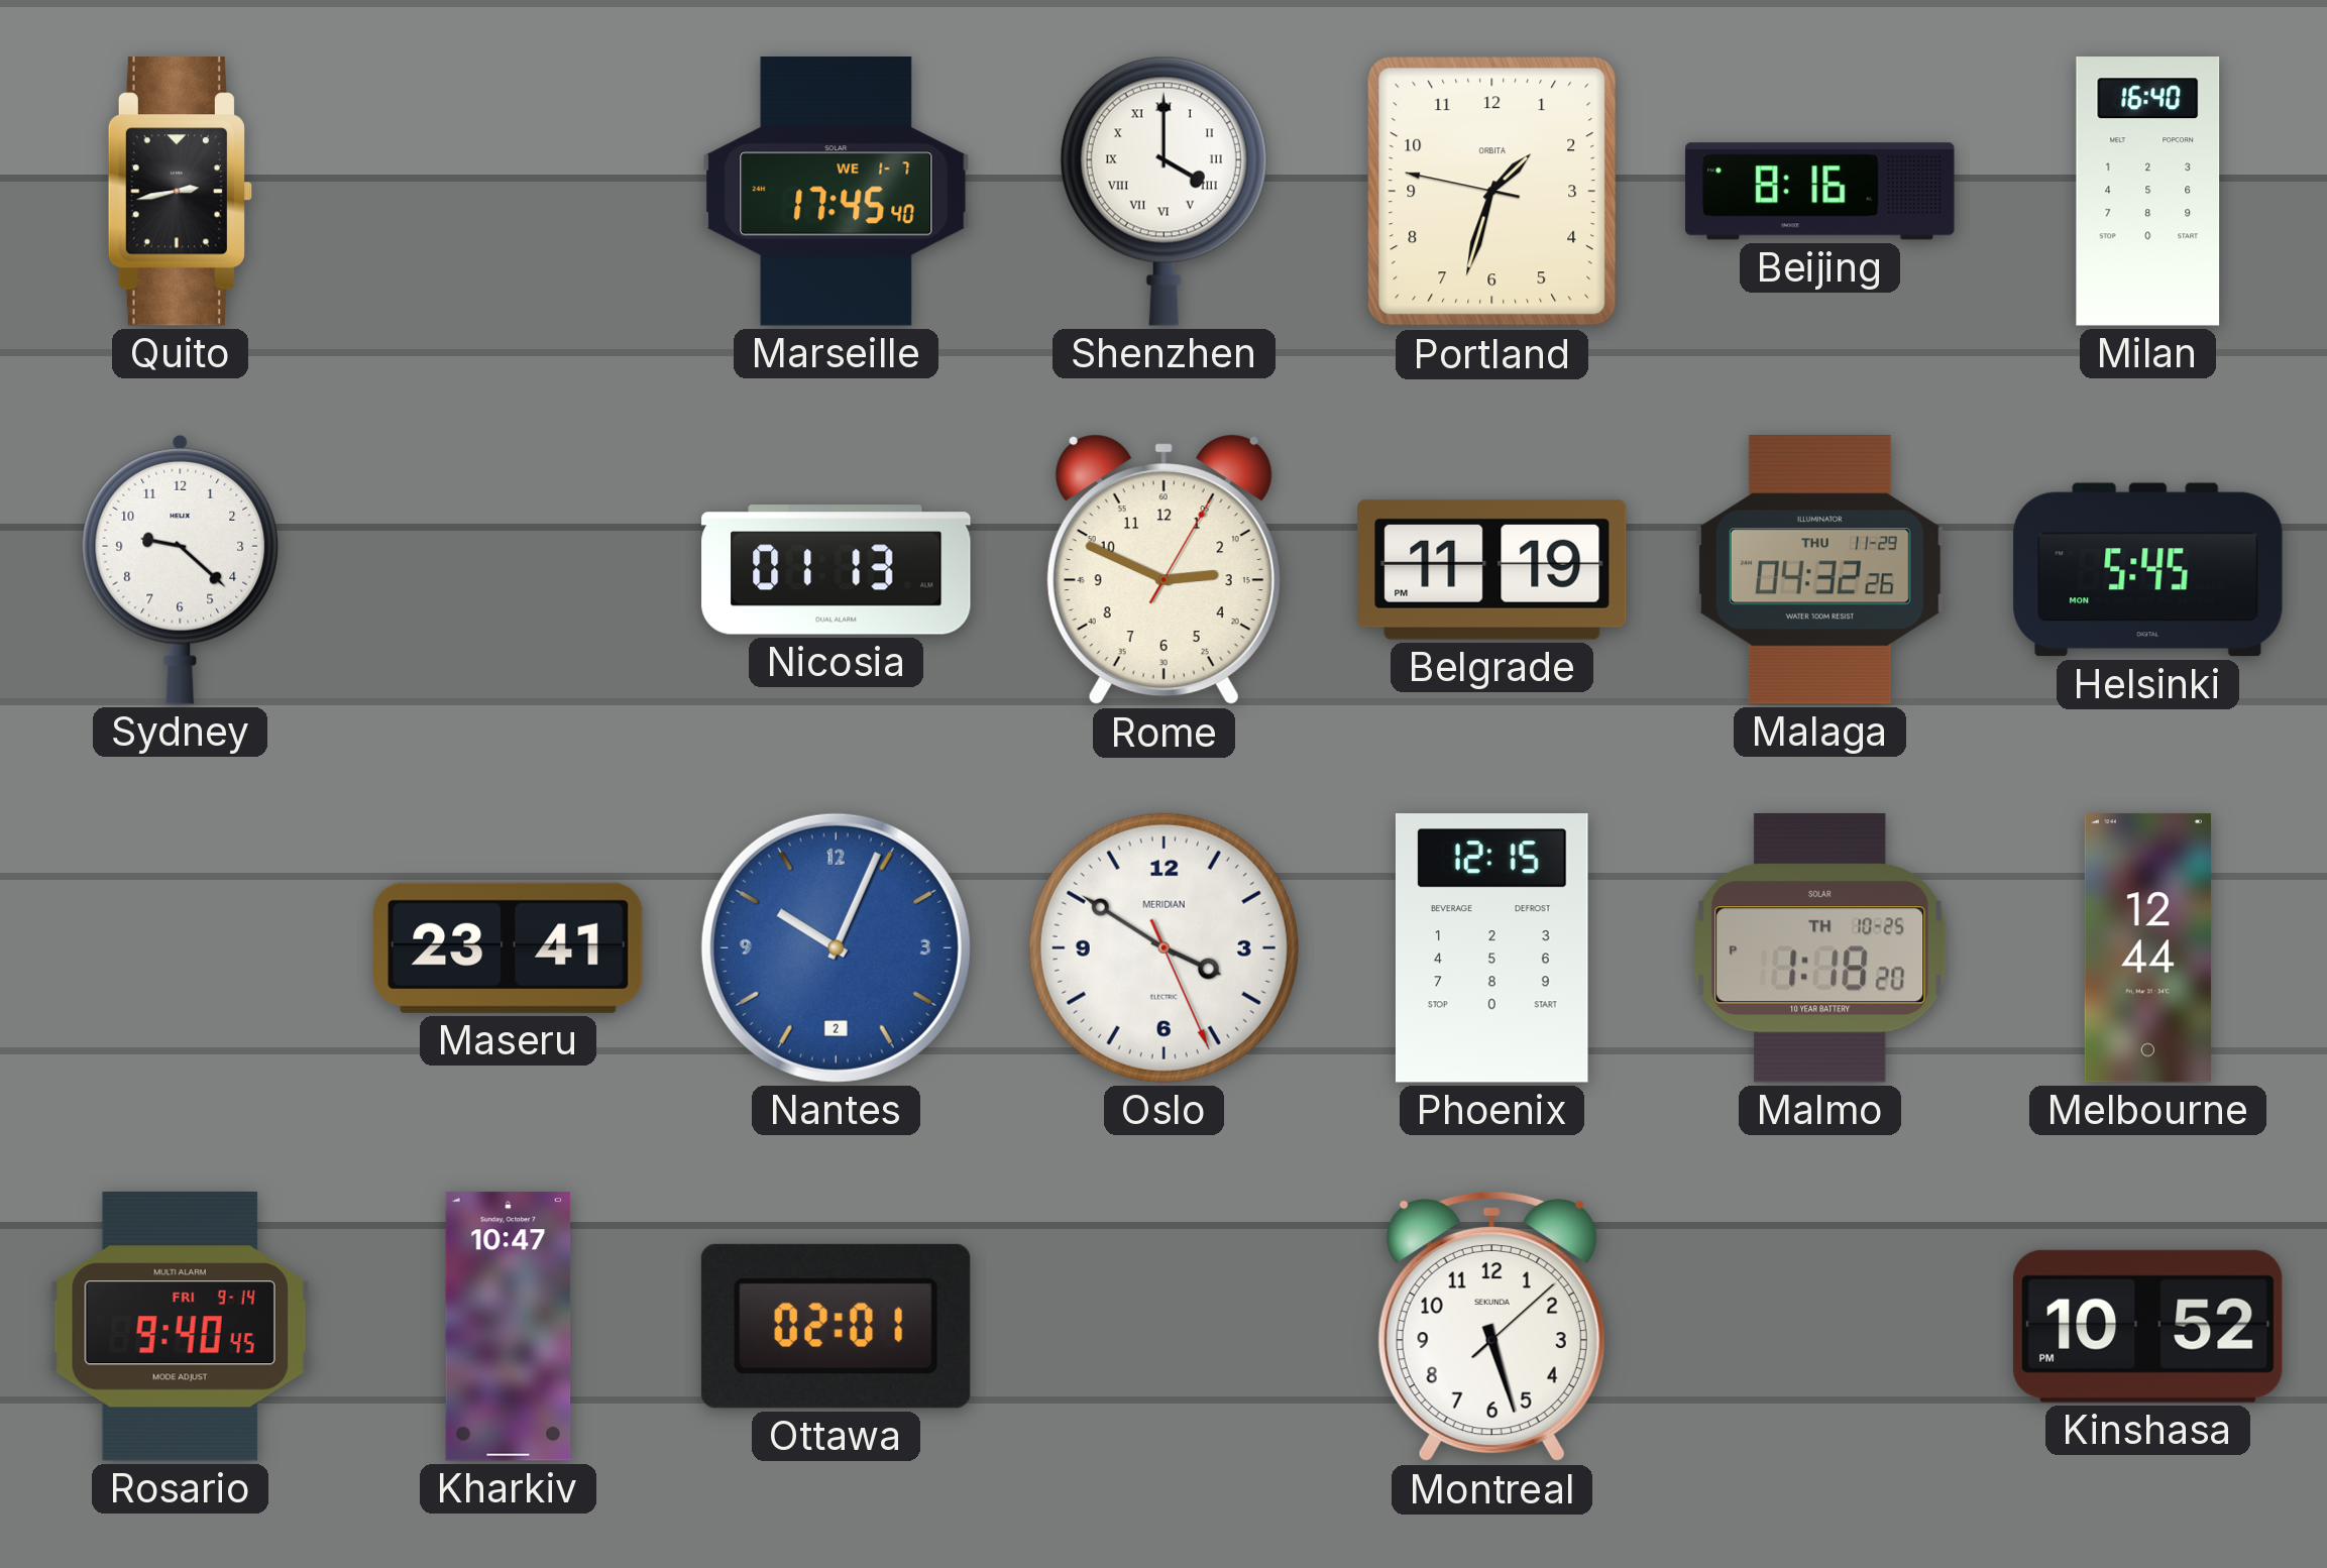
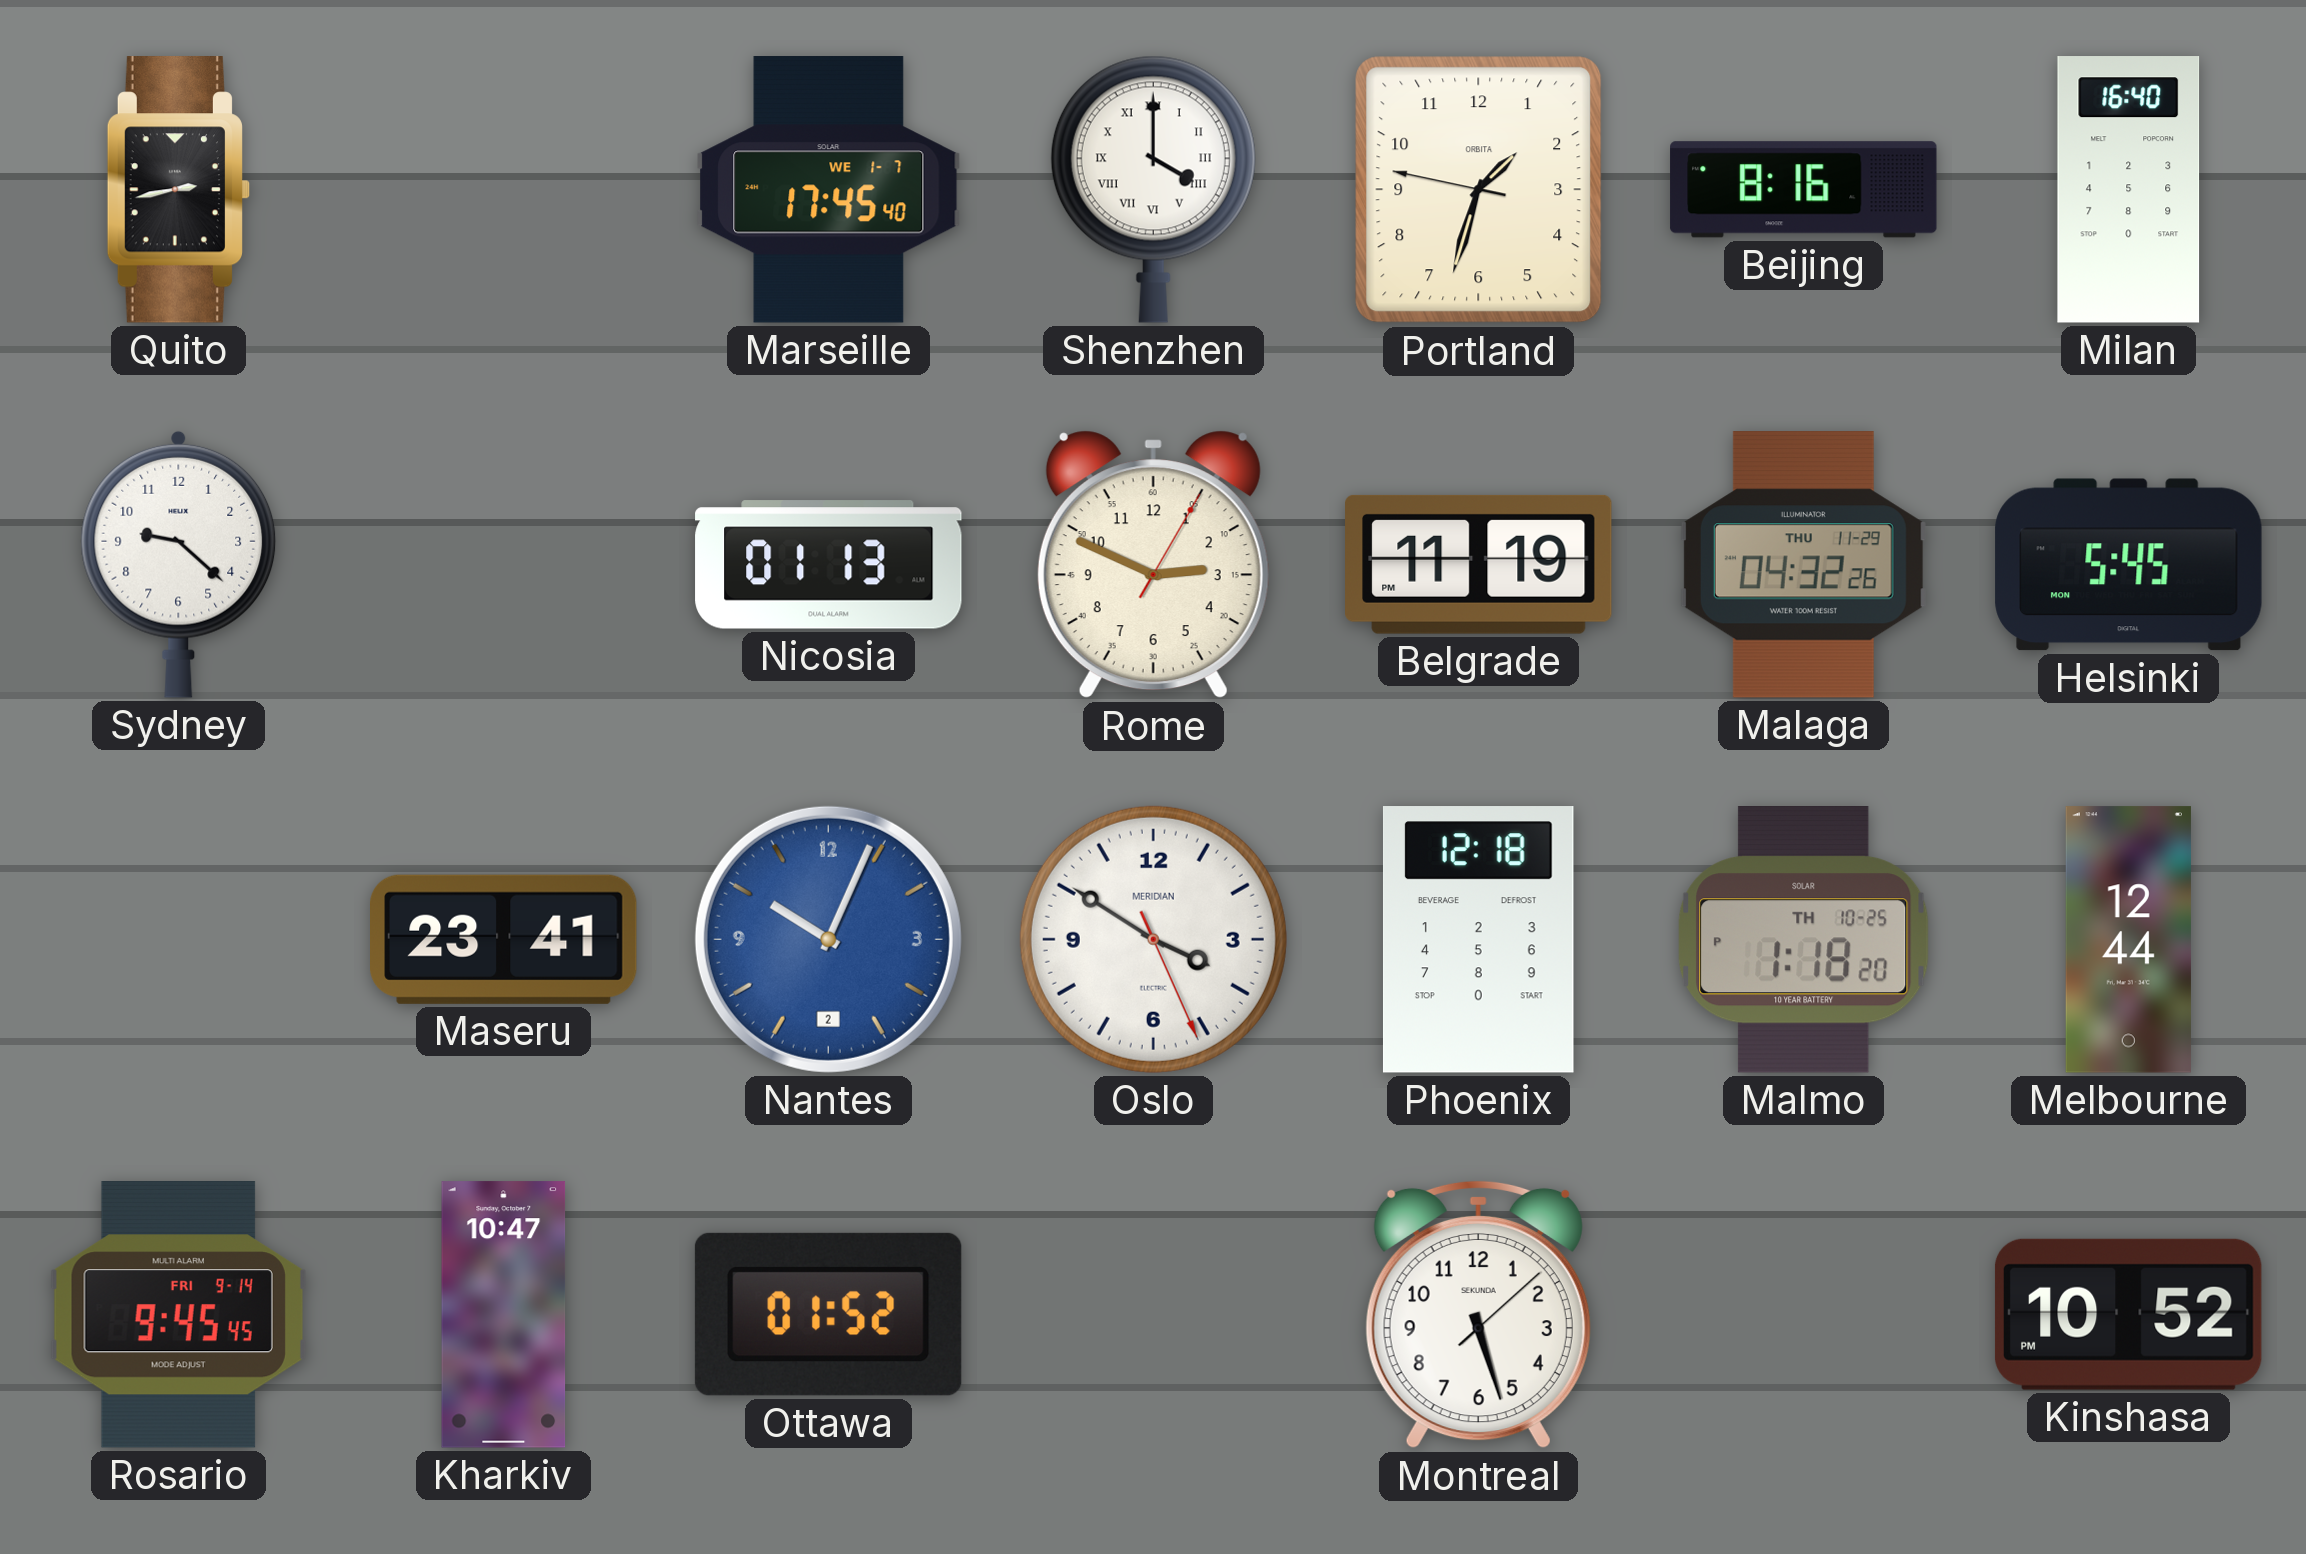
Phoenix: 12:15 -> 12:18 (1478, 940)
Rosario: 9:40 -> 9:45 (178, 1315)
Ottawa: 02:01 -> 01:52 (828, 1314)
